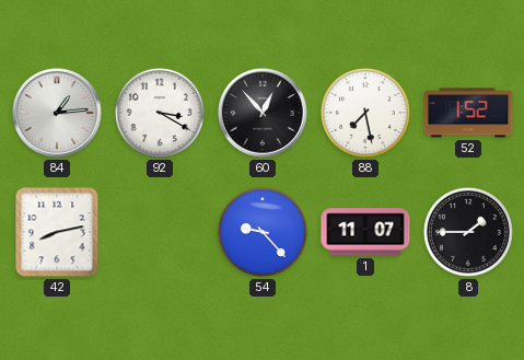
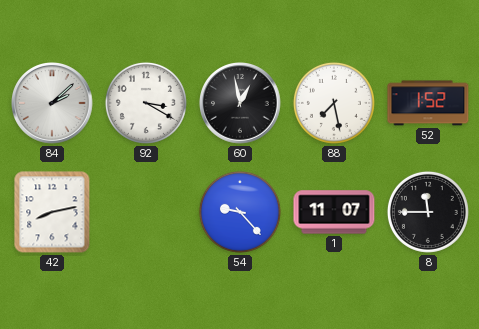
84: 1:14 -> 2:08 (53, 104)
60: 12:53 -> 12:58 (241, 104)
8: 1:45 -> 11:45 (428, 212)
